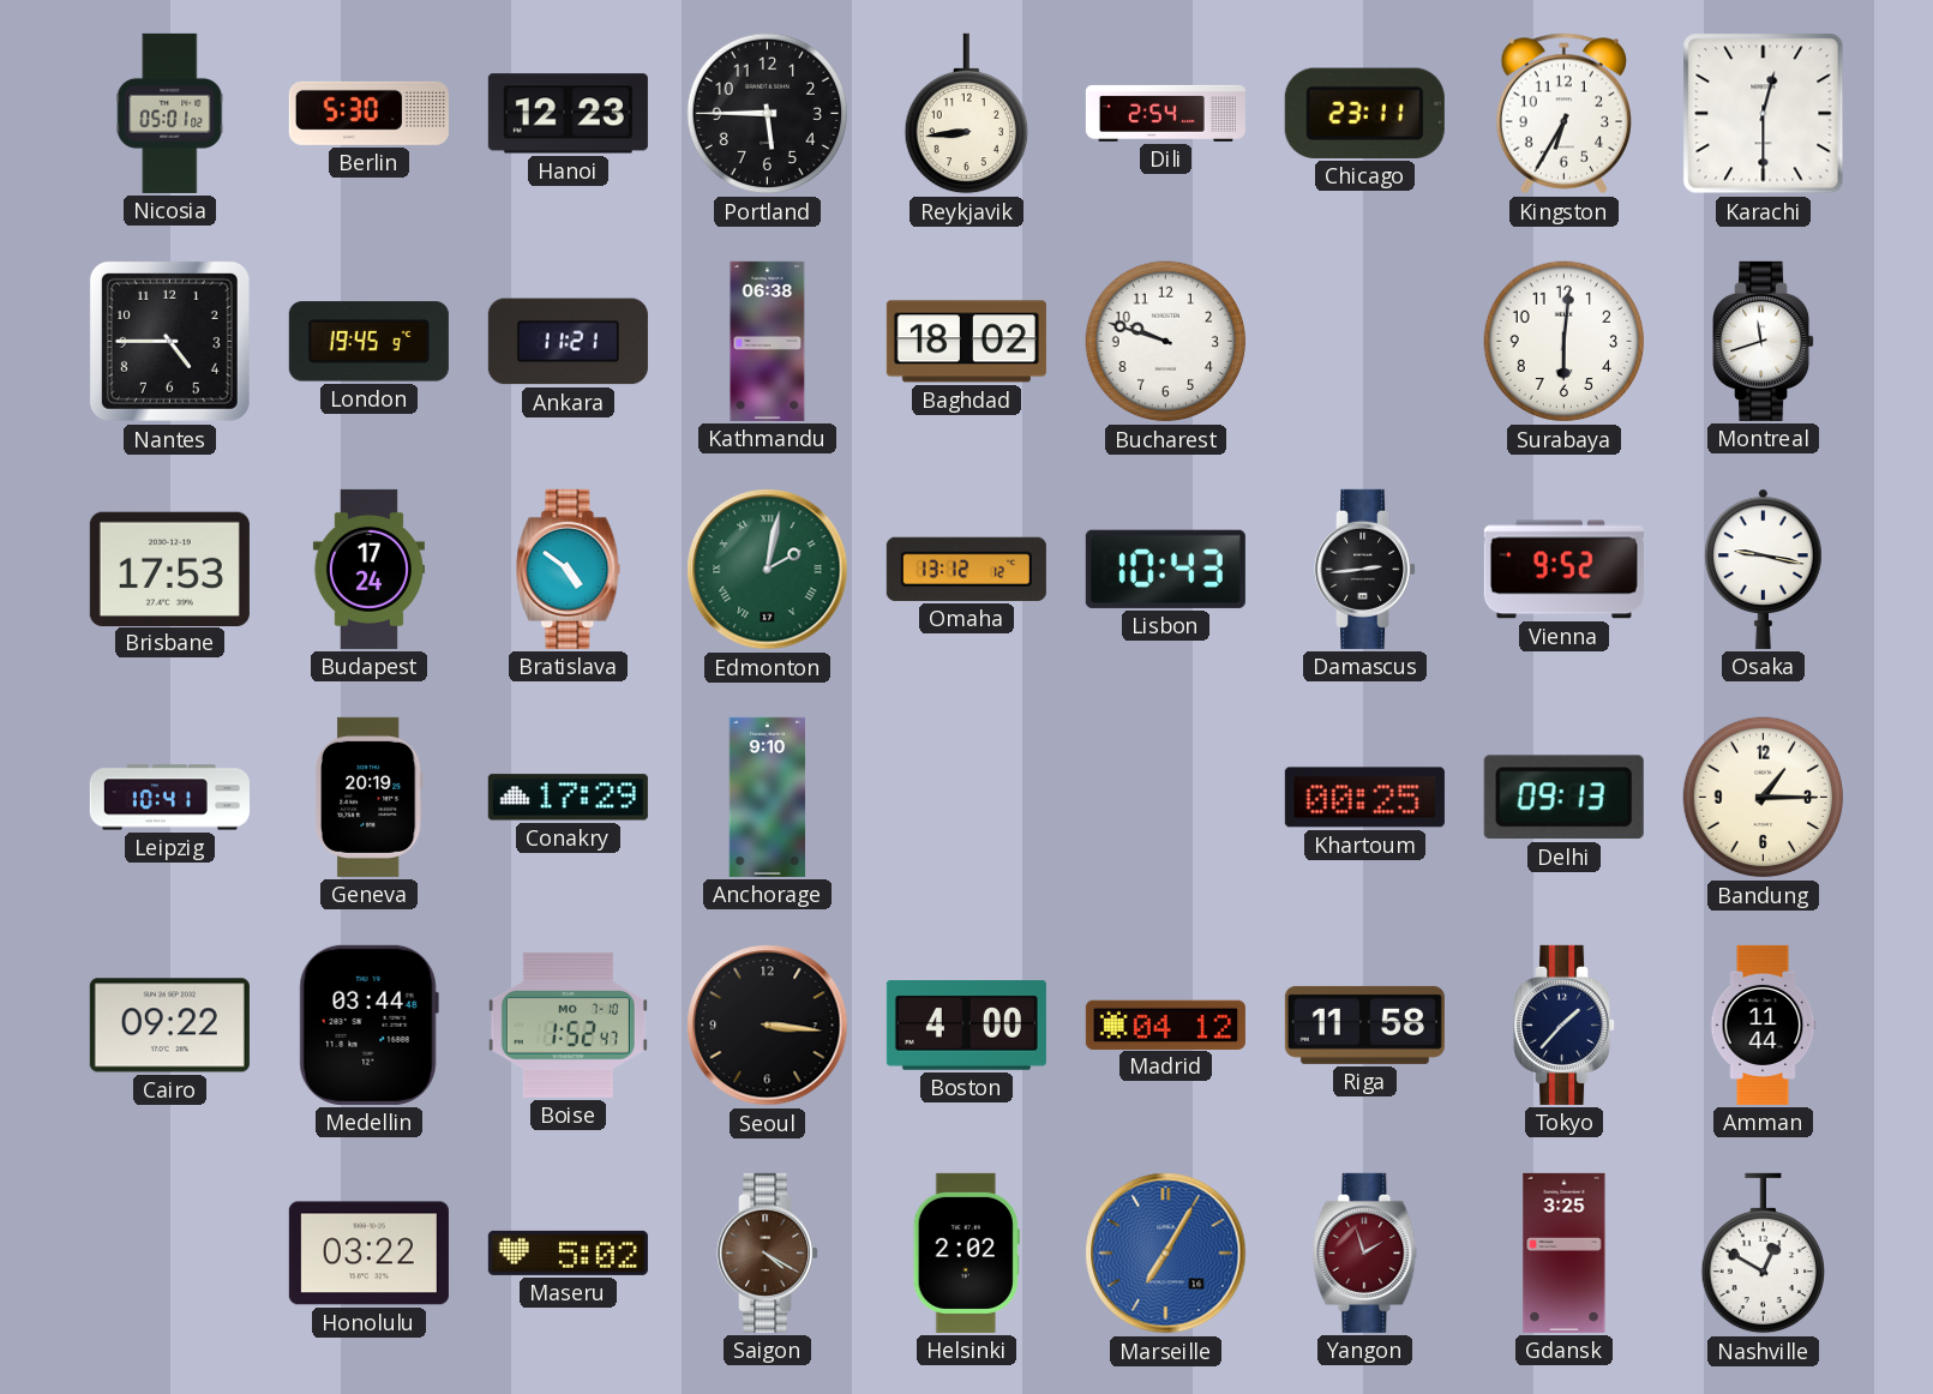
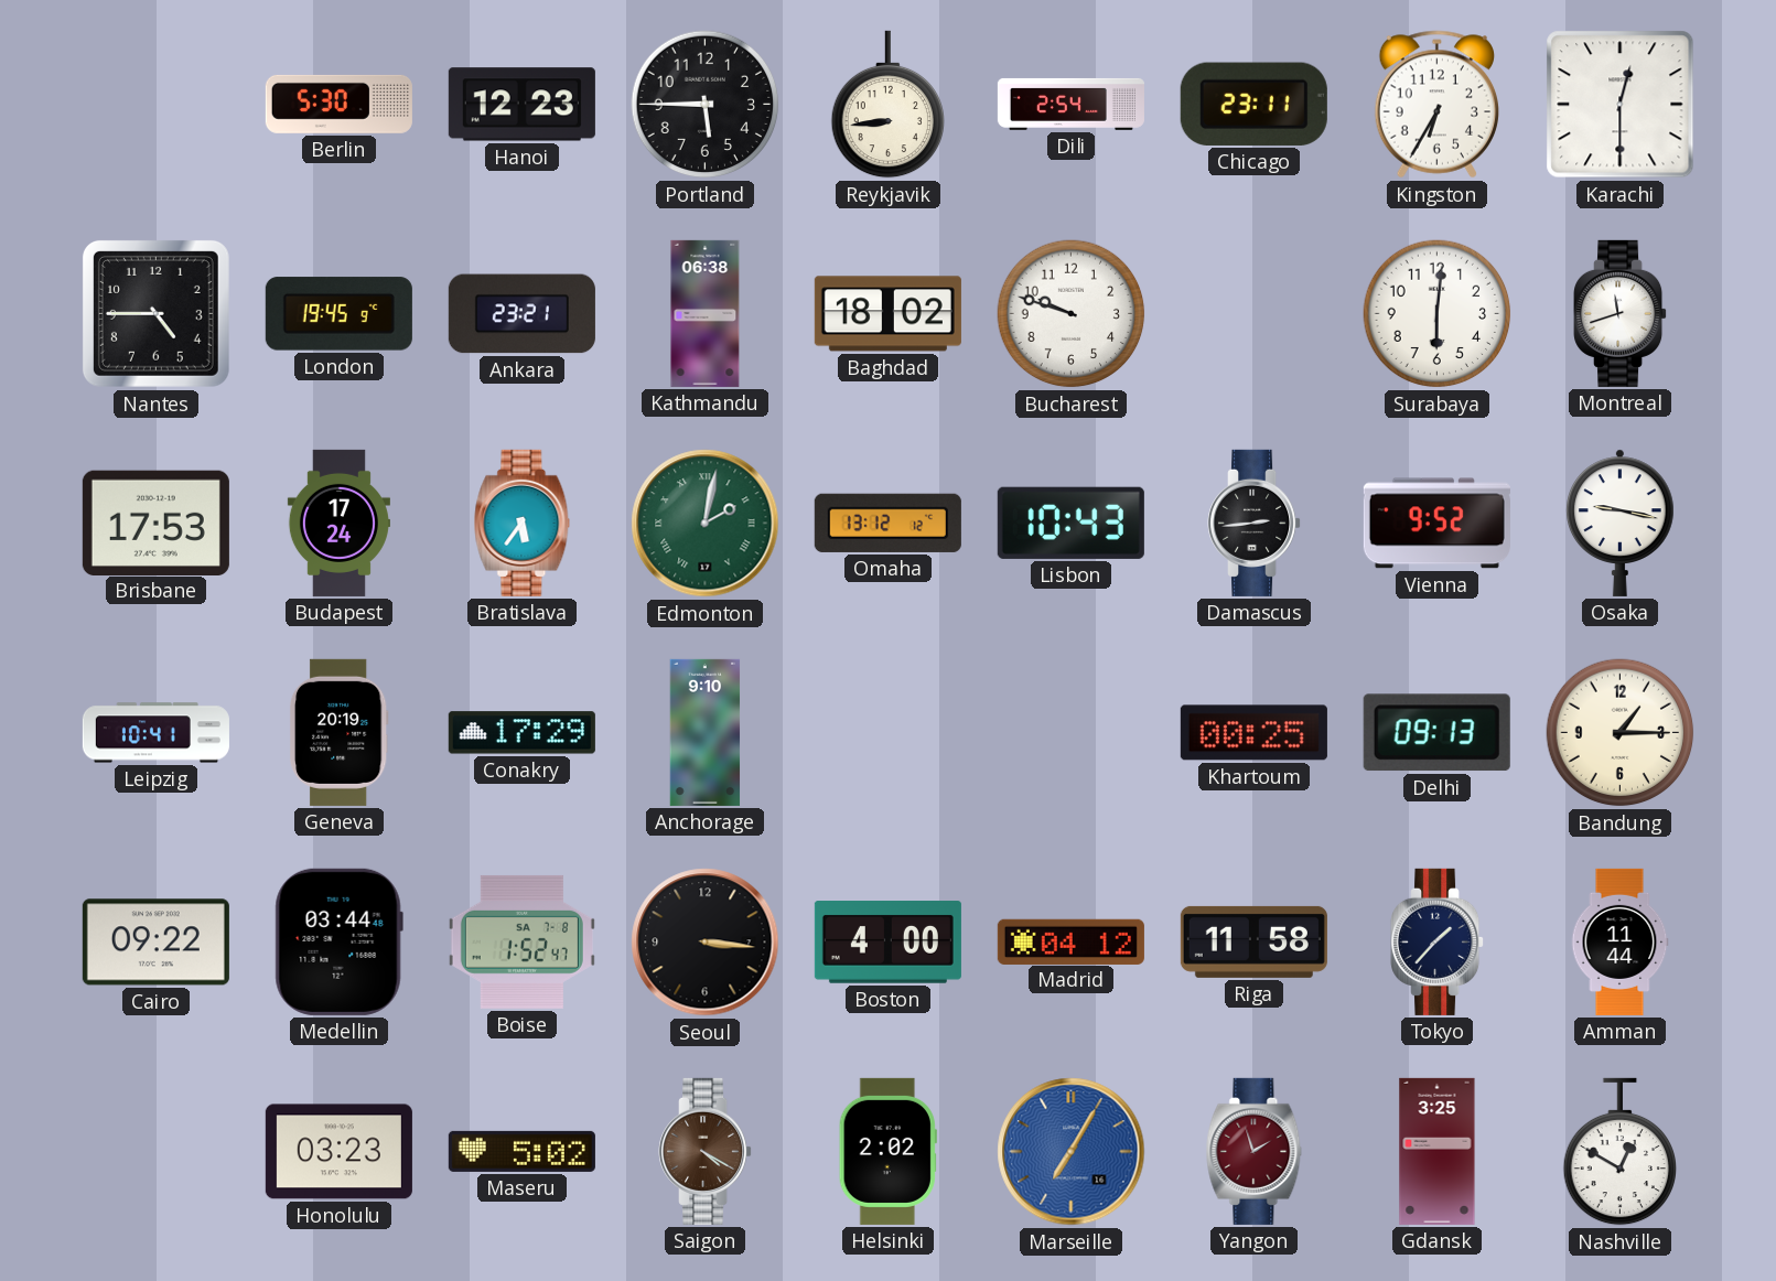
Nicosia: 05:01 -> none (170, 113)
Ankara: 11:21 -> 23:21 (521, 314)
Bratislava: 4:51 -> 5:36 (523, 523)
Boise date: MO 7-10 -> SA 7-8 (521, 941)
Honolulu: 03:22 -> 03:23 (338, 1152)
